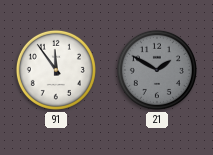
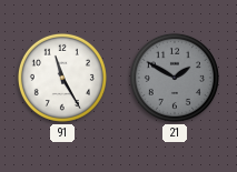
91: 11:54 -> 11:25 (62, 78)
